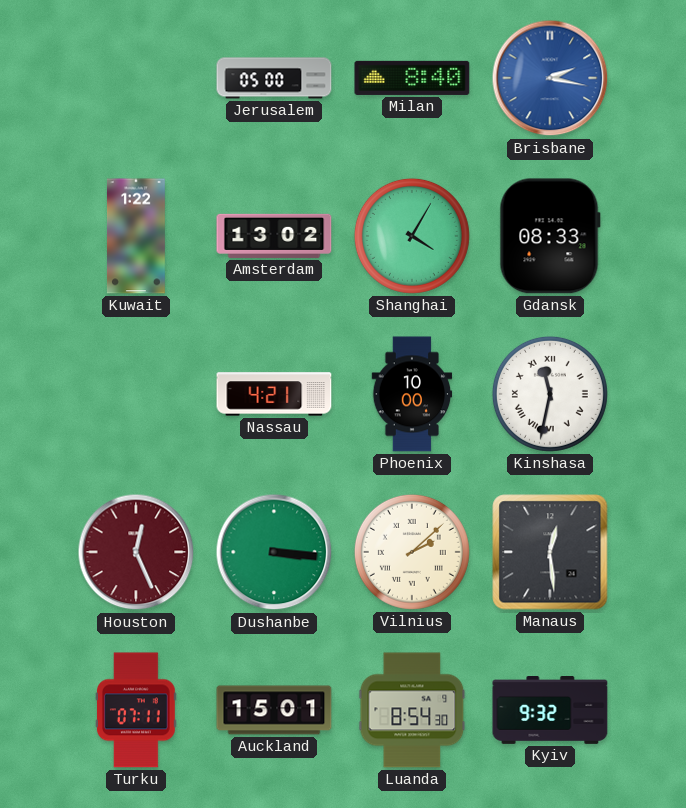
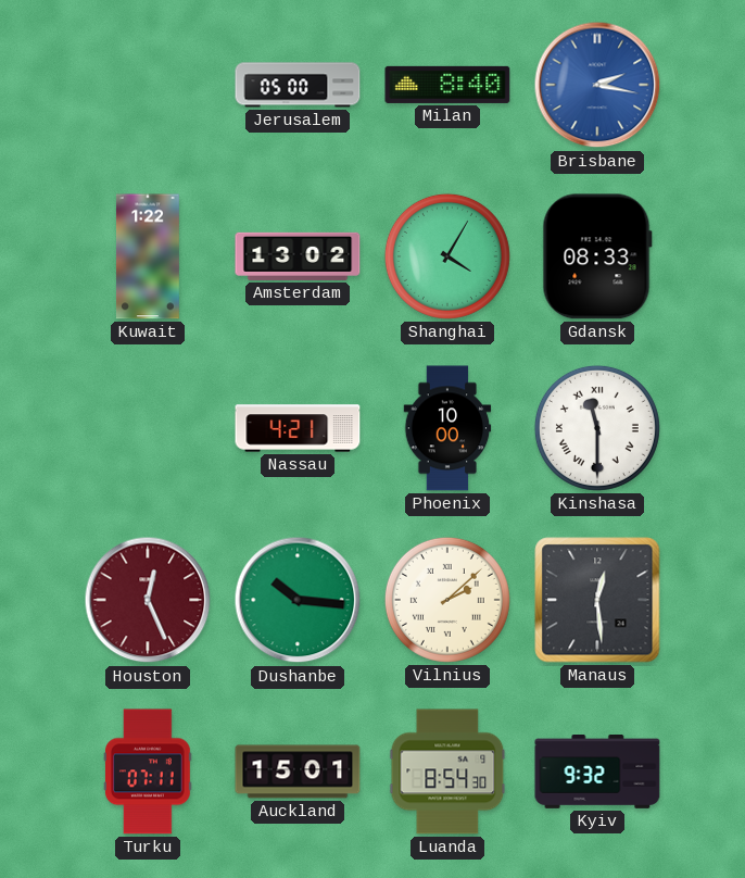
Kinshasa: 11:32 -> 11:30 (597, 428)
Dushanbe: 3:16 -> 10:16 (298, 600)
